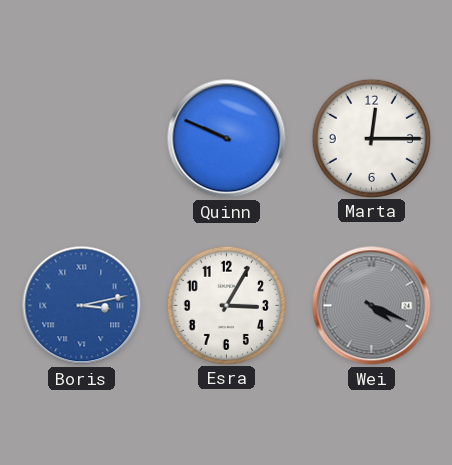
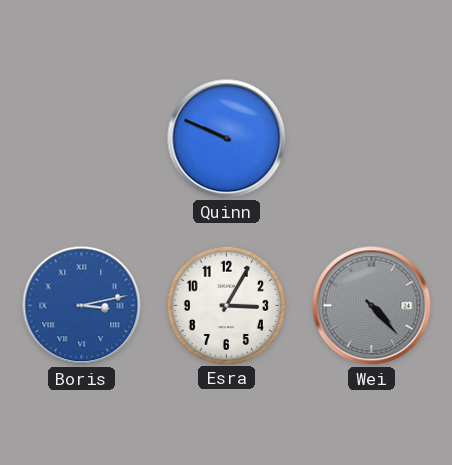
Marta: 12:15 -> none (371, 138)
Wei: 4:19 -> 4:23 (372, 306)
